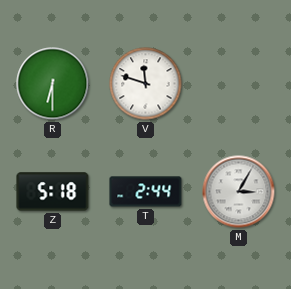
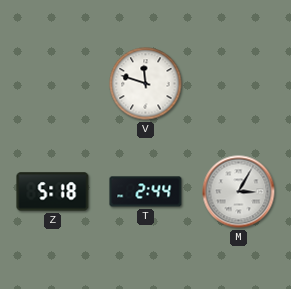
R: 6:30 -> none (53, 84)
